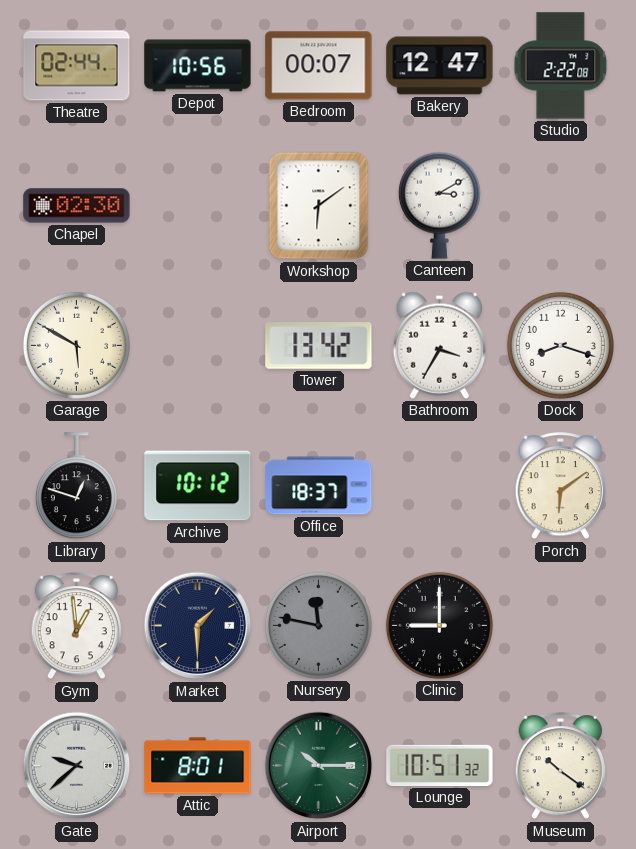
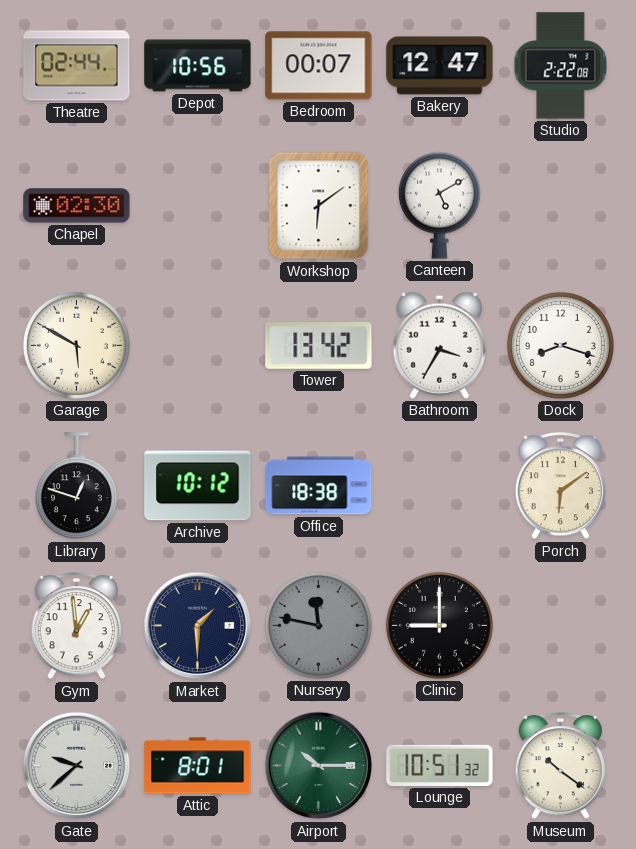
Canteen: 3:10 -> 5:10 (439, 205)
Office: 18:37 -> 18:38 (319, 486)
